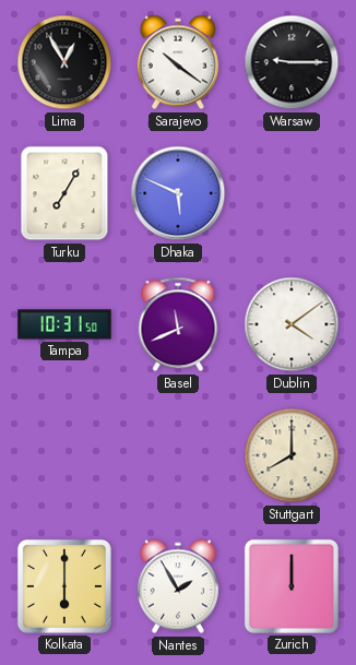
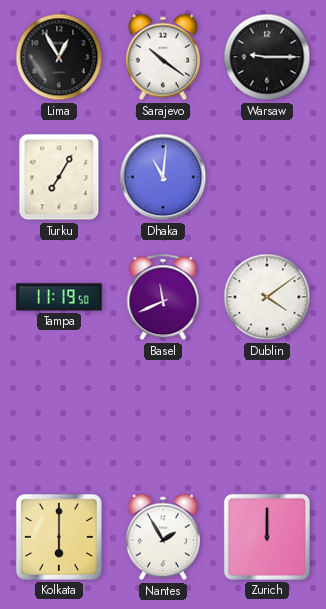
Dhaka: 5:49 -> 11:01 (163, 177)
Tampa: 10:31 -> 11:19 (59, 297)
Stuttgart: 8:00 -> none (292, 455)
